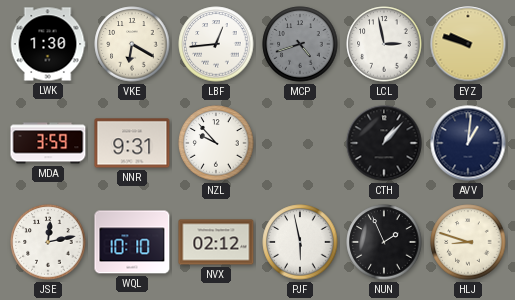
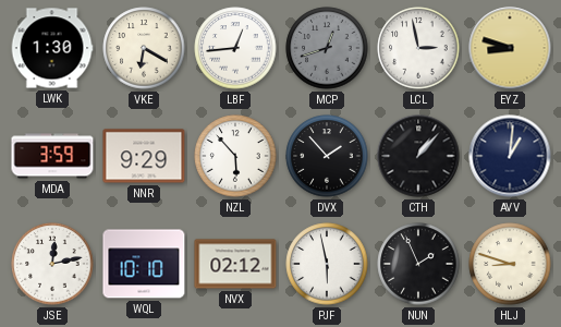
MCP: 4:42 -> 12:42 (327, 48)
EYZ: 9:48 -> 8:48 (510, 48)
NNR: 9:31 -> 9:29 (144, 156)
NZL: 9:53 -> 5:53 (235, 156)
DVX: none -> 1:53 (327, 156)
